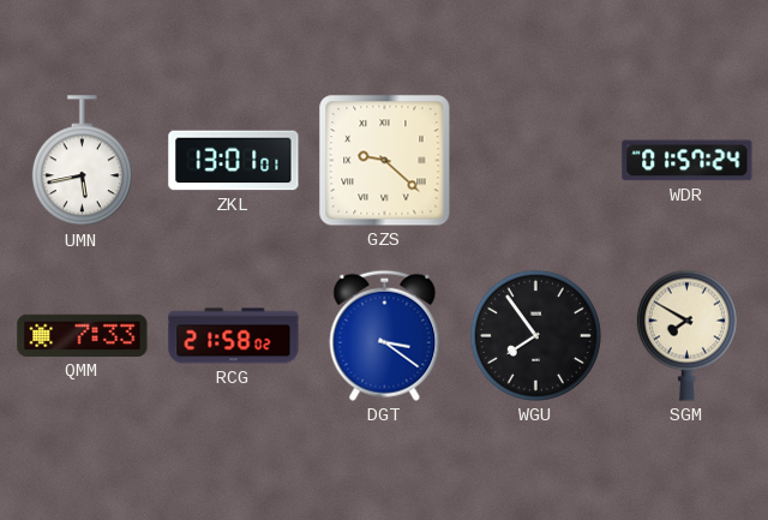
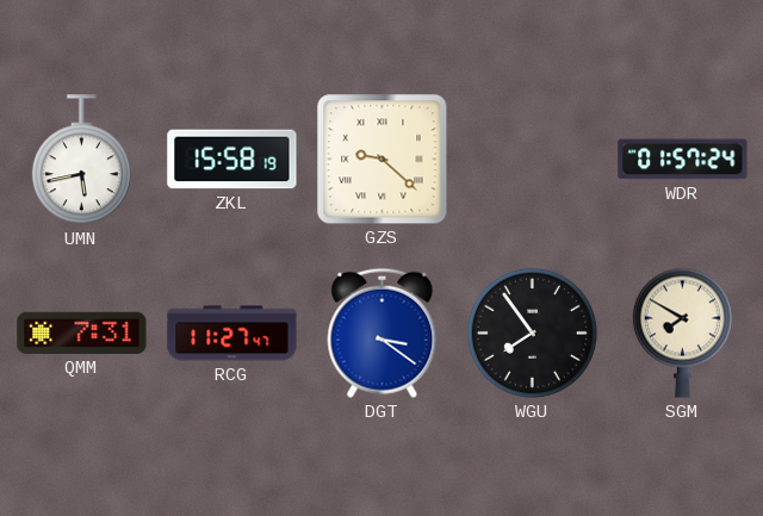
ZKL: 13:01 -> 15:58 (232, 160)
QMM: 7:33 -> 7:31 (82, 332)
RCG: 21:58 -> 11:27 (232, 334)
